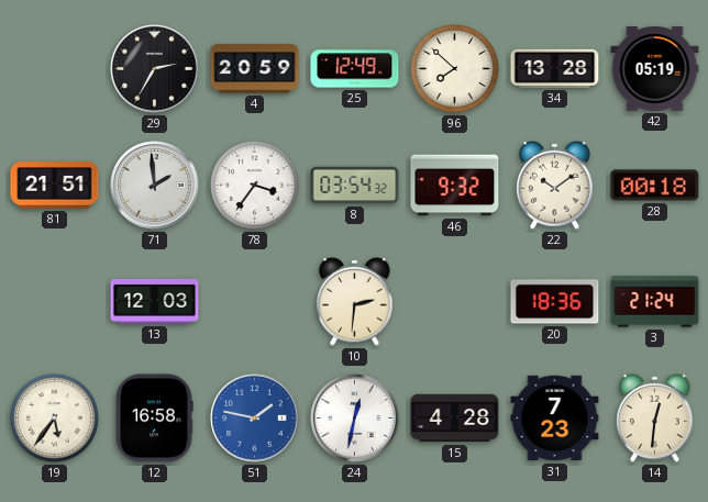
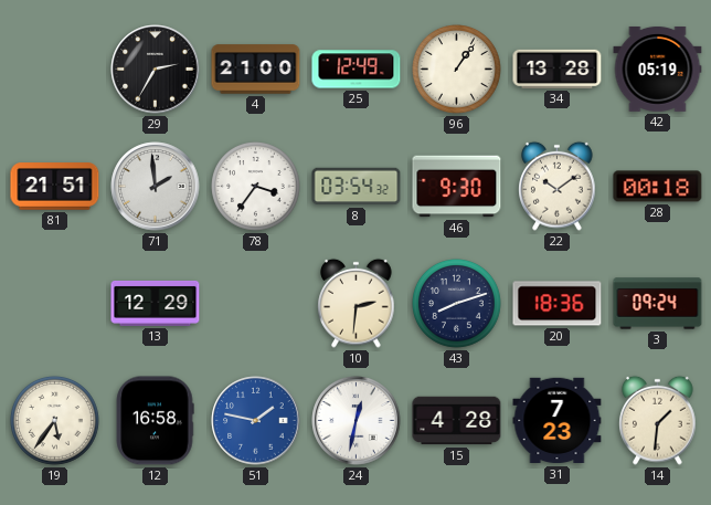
4: 20:59 -> 21:00 (256, 70)
96: 7:52 -> 1:06 (457, 70)
46: 9:32 -> 9:30 (457, 187)
13: 12:03 -> 12:29 (156, 303)
43: none -> 8:12 (457, 304)
3: 21:24 -> 09:24 (658, 304)
14: 12:31 -> 1:31 (658, 420)
